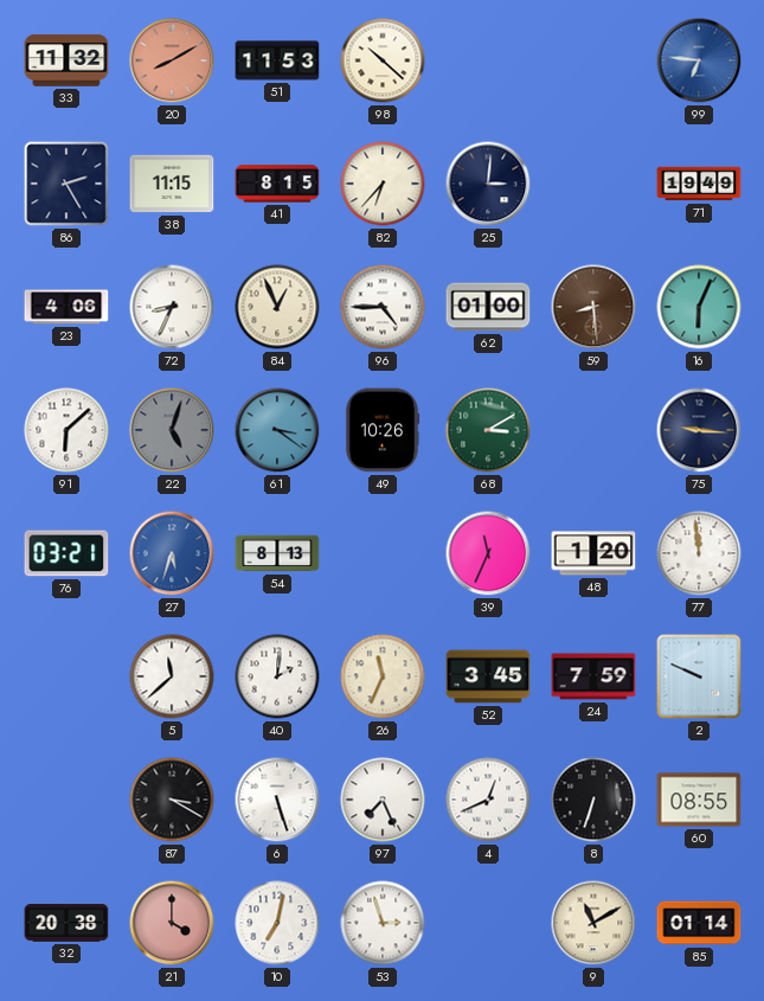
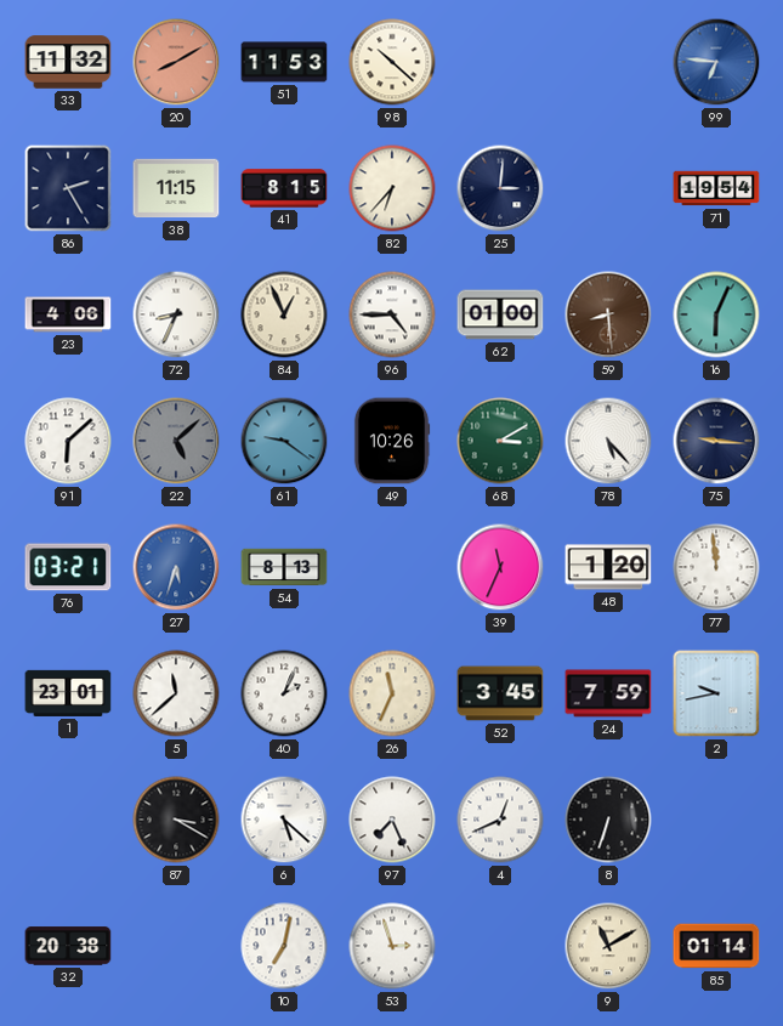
71: 19:49 -> 19:54 (716, 188)
22: 5:03 -> 5:08 (176, 441)
61: 3:21 -> 9:21 (284, 441)
78: none -> 5:23 (608, 441)
1: none -> 23:01 (68, 693)
40: 2:01 -> 2:04 (284, 693)
2: 9:49 -> 9:43 (716, 693)
6: 5:27 -> 5:22 (284, 820)
60: 08:55 -> none (699, 800)
21: 4:00 -> none (172, 923)
